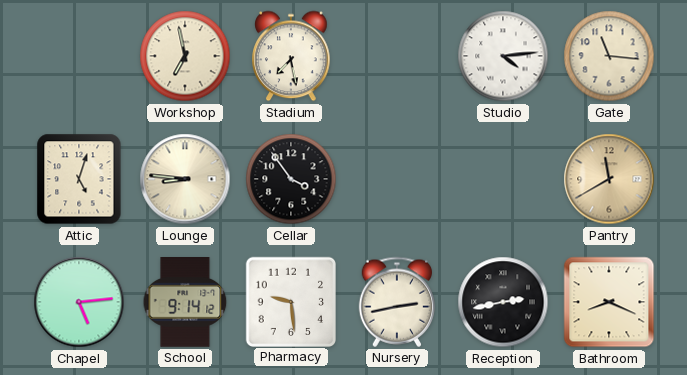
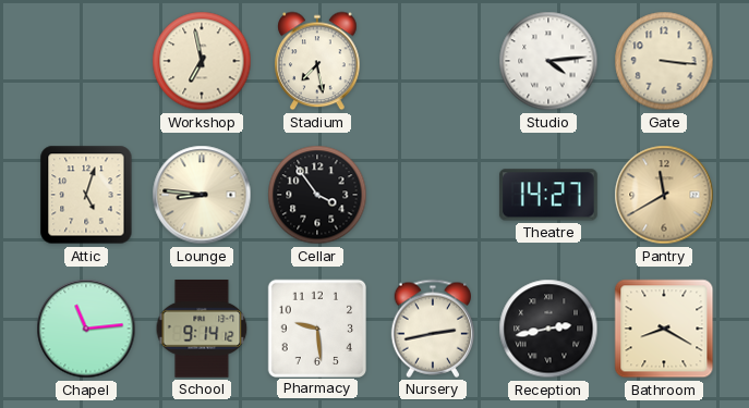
Gate: 11:16 -> 3:16 (664, 61)
Theatre: none -> 14:27 (548, 195)
Chapel: 5:14 -> 11:14 (86, 329)
Bathroom: 8:19 -> 8:20 (664, 329)
